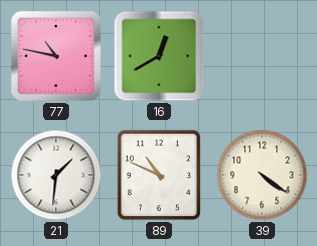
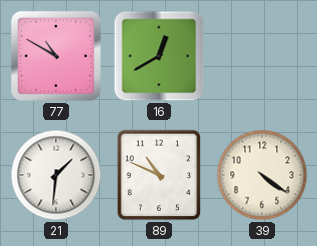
77: 10:47 -> 10:50 (56, 56)
